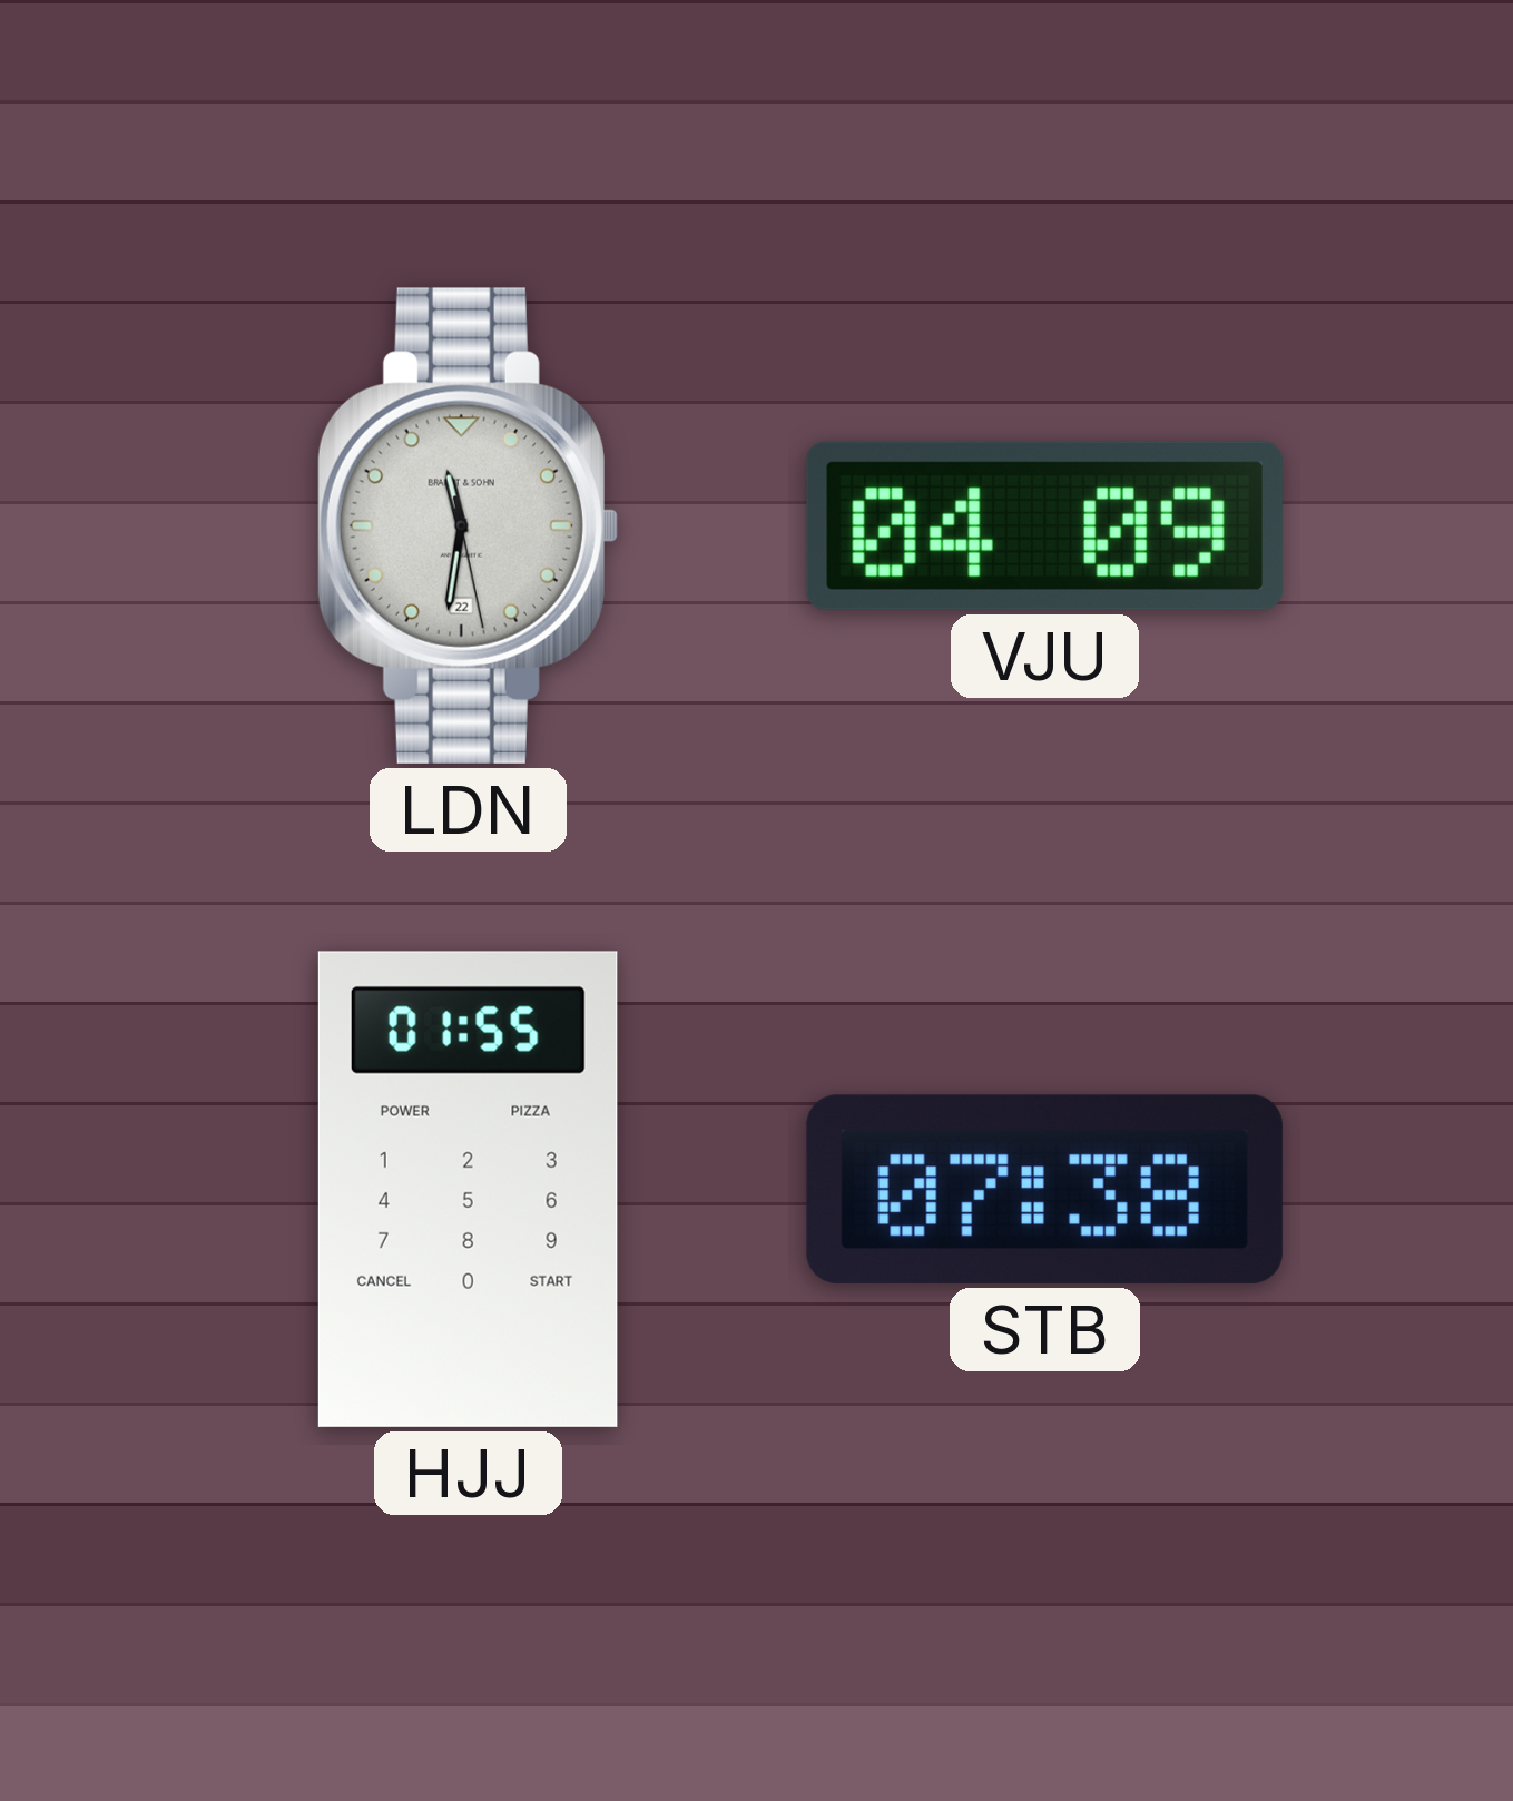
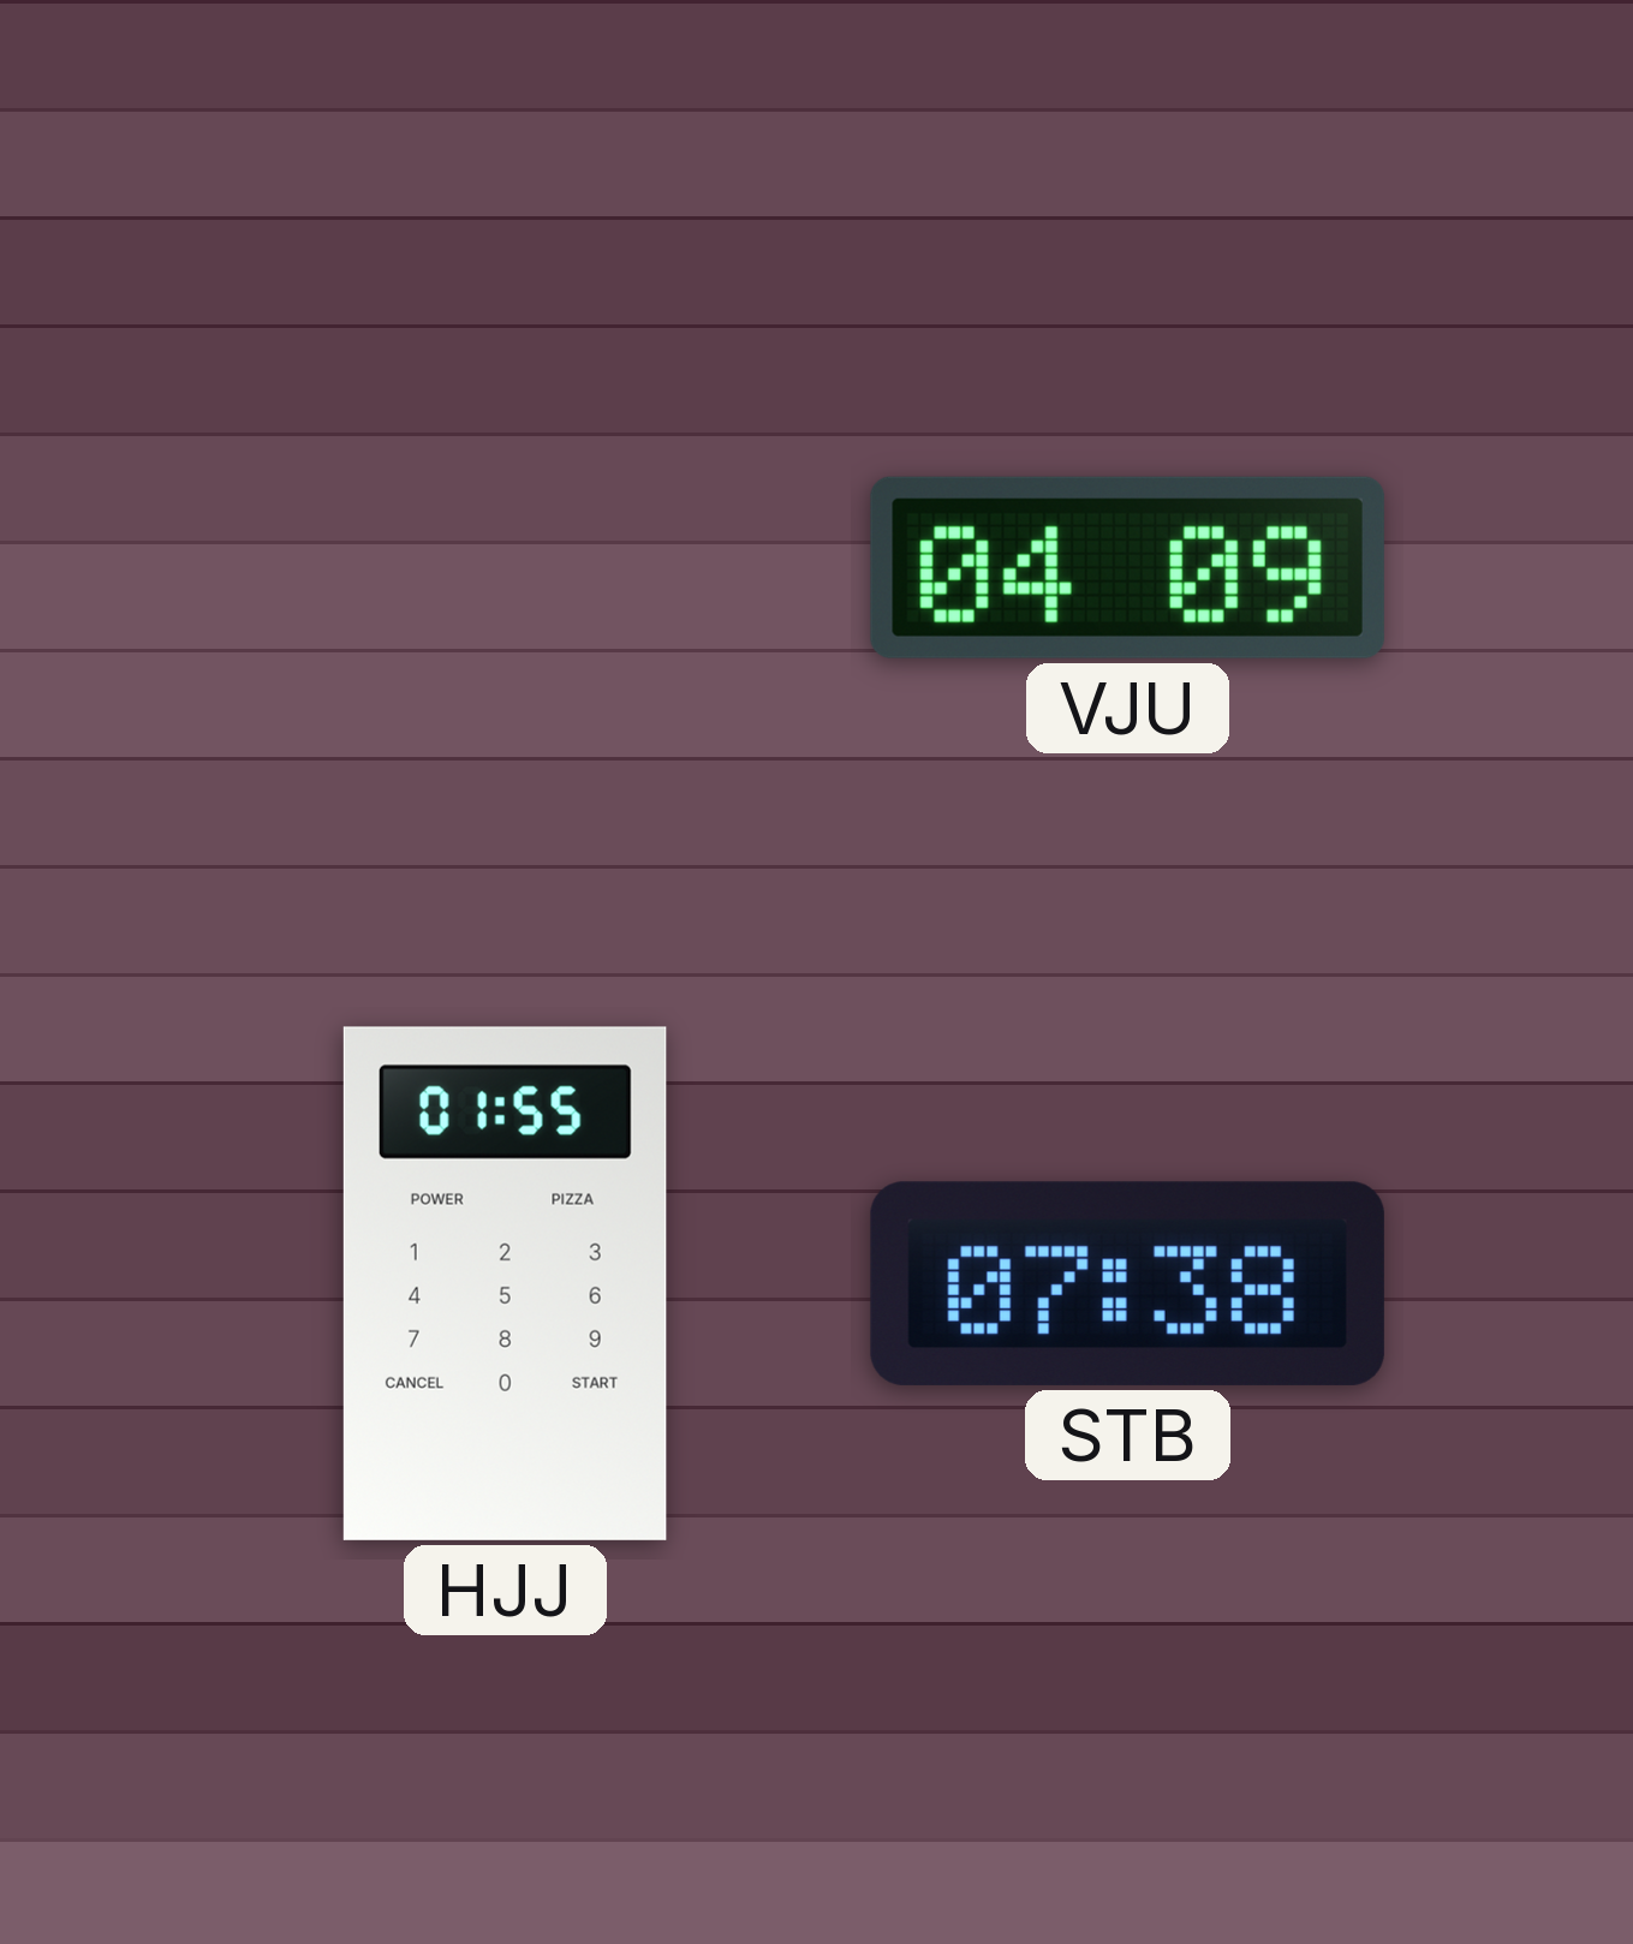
LDN: 11:31 -> none (468, 525)
